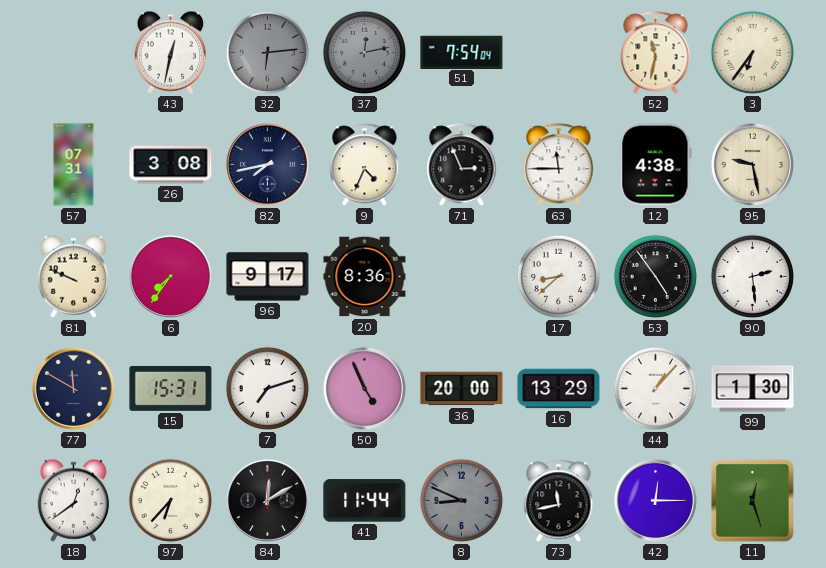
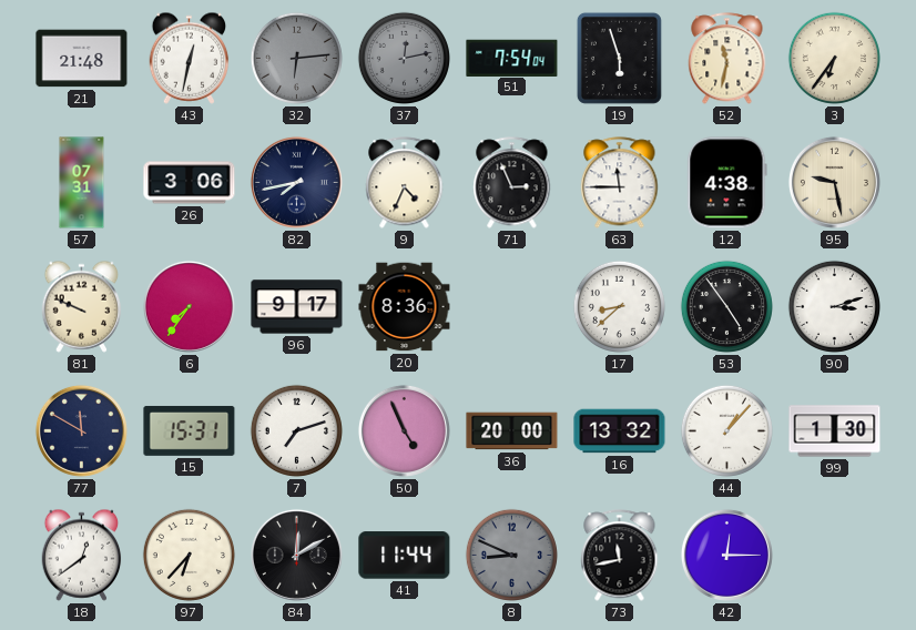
21: none -> 21:48 (82, 59)
19: none -> 5:57 (619, 58)
26: 3:08 -> 3:06 (190, 183)
90: 2:29 -> 3:12 (834, 306)
16: 13:29 -> 13:32 (620, 431)
11: 12:27 -> none (752, 500)
